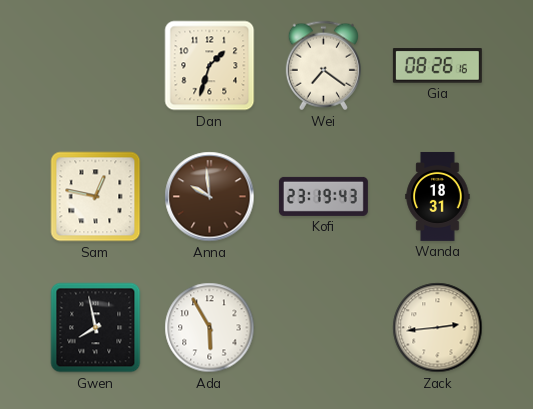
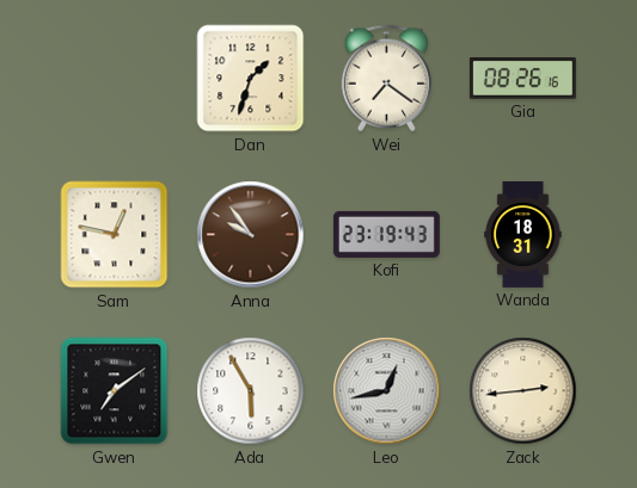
Anna: 9:59 -> 9:54 (251, 235)
Gwen: 7:58 -> 7:09 (115, 391)
Leo: none -> 12:43 (387, 391)
